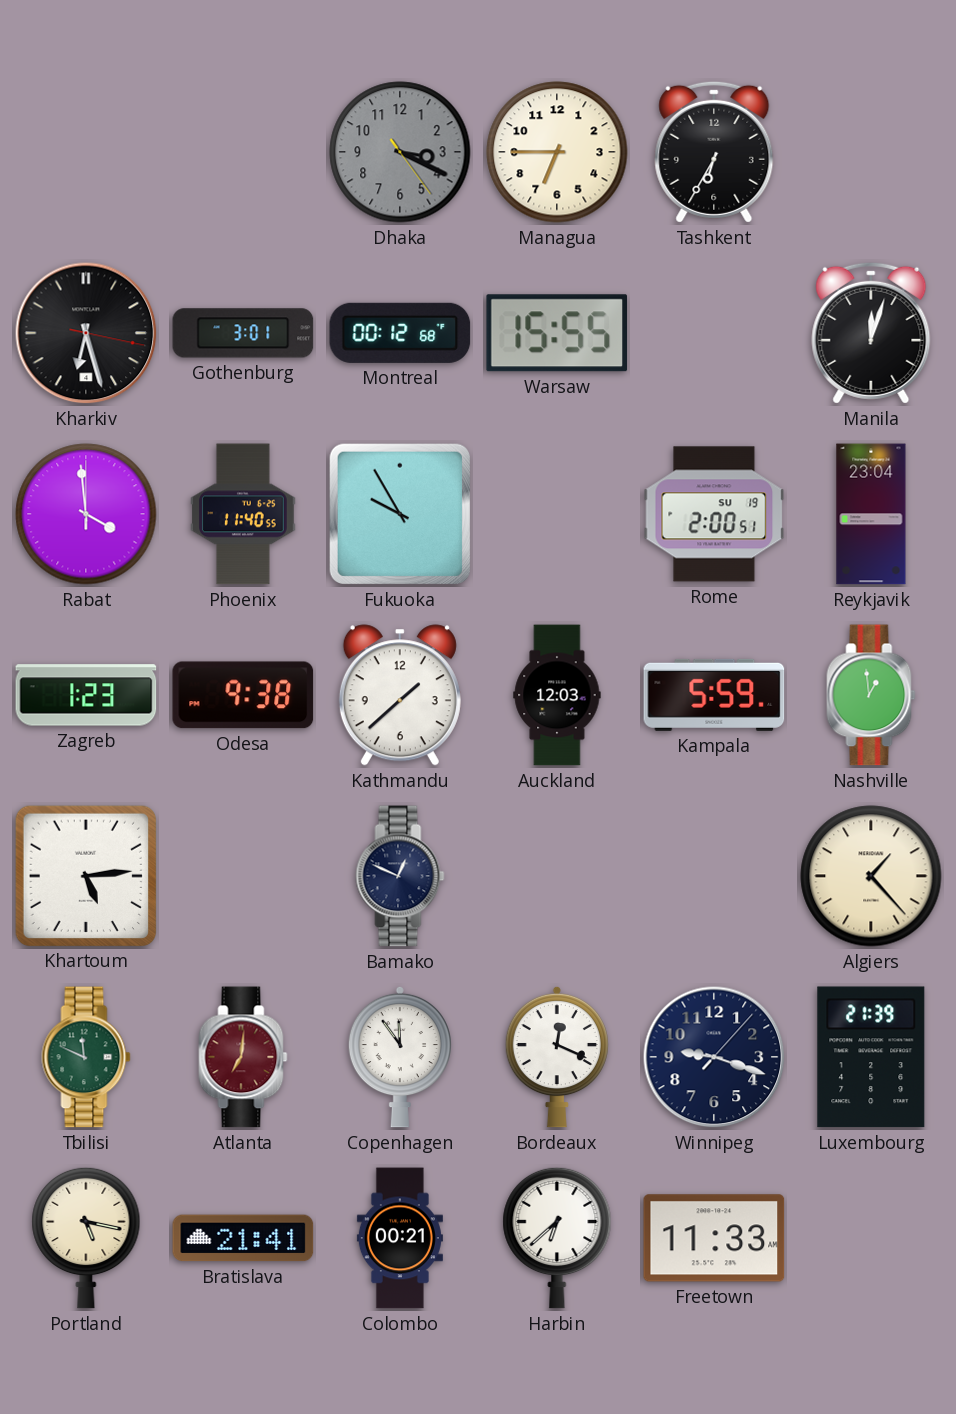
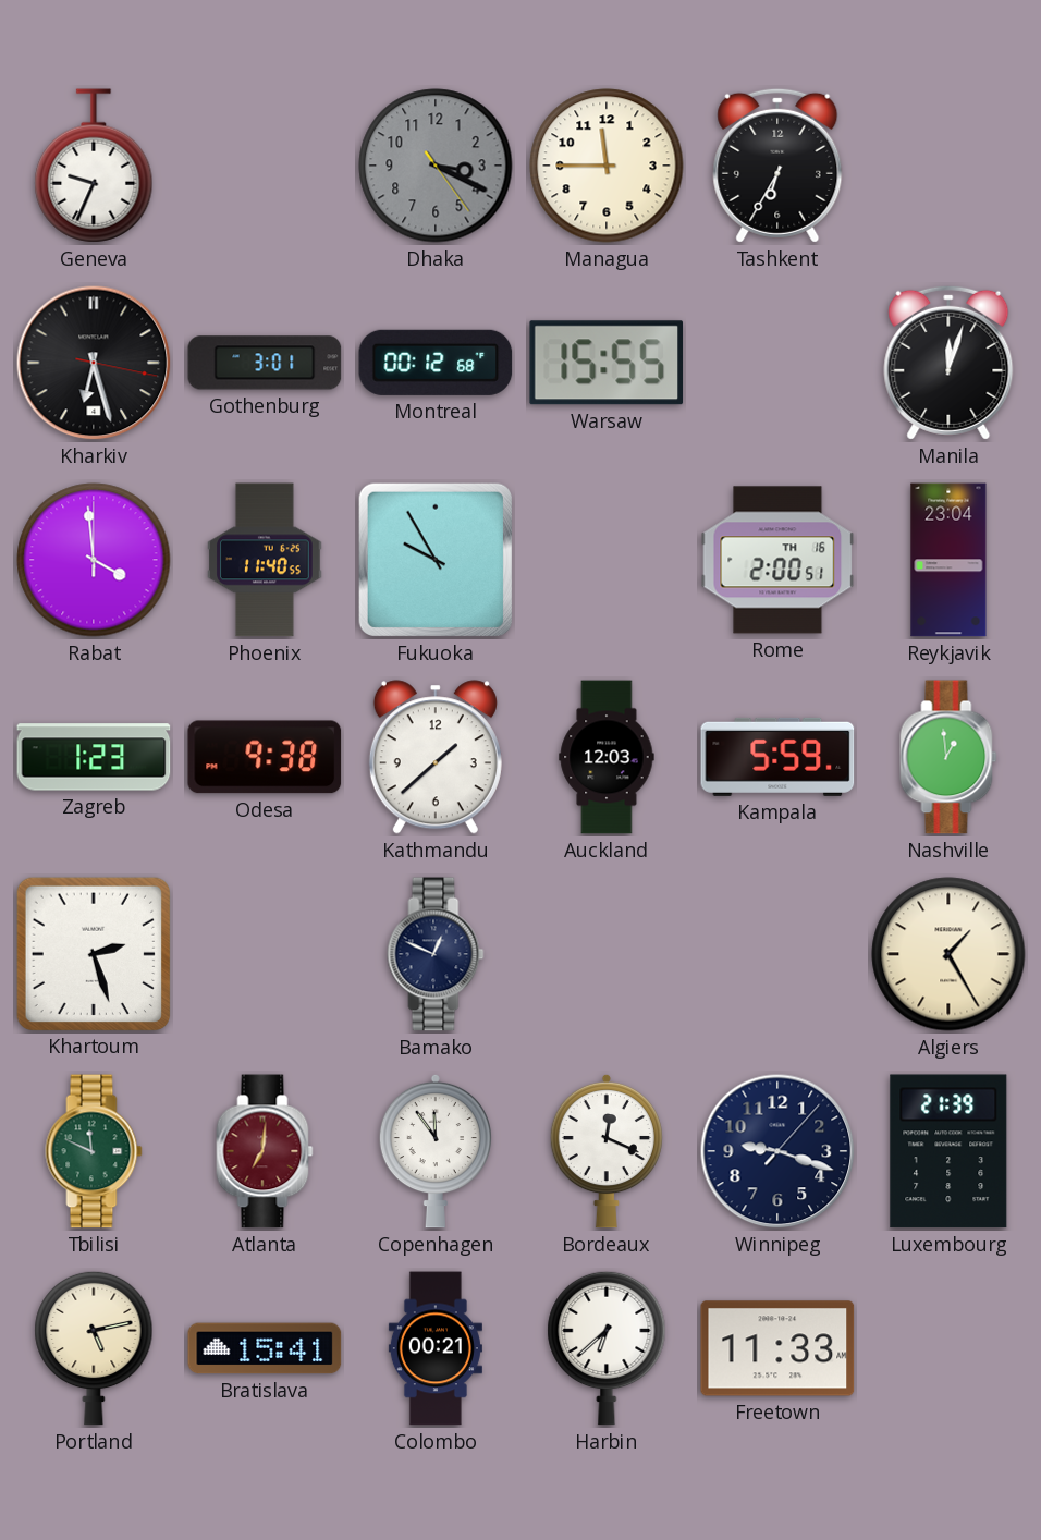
Geneva: none -> 9:34 (94, 166)
Managua: 6:45 -> 11:45 (607, 166)
Rome date: SU 19 -> TH 16 (777, 560)
Khartoum: 5:14 -> 2:27 (93, 953)
Algiers: 1:23 -> 1:25 (948, 954)
Portland: 5:17 -> 5:13 (94, 1348)
Bratislava: 21:41 -> 15:41 (265, 1348)
